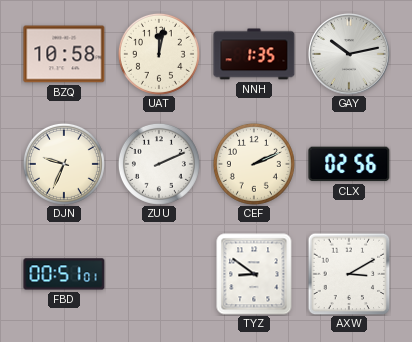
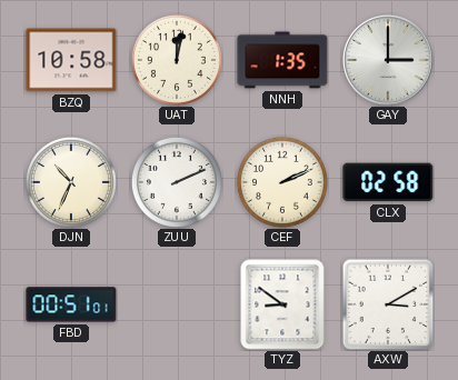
GAY: 10:13 -> 3:00 (388, 60)
DJN: 9:34 -> 10:34 (71, 182)
CLX: 02:56 -> 02:58 (388, 182)
